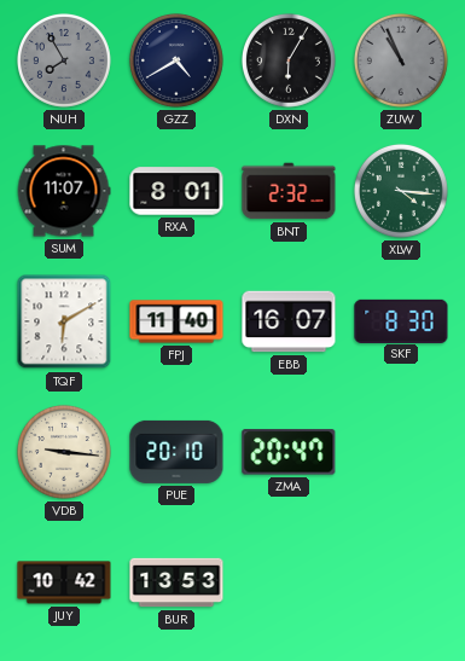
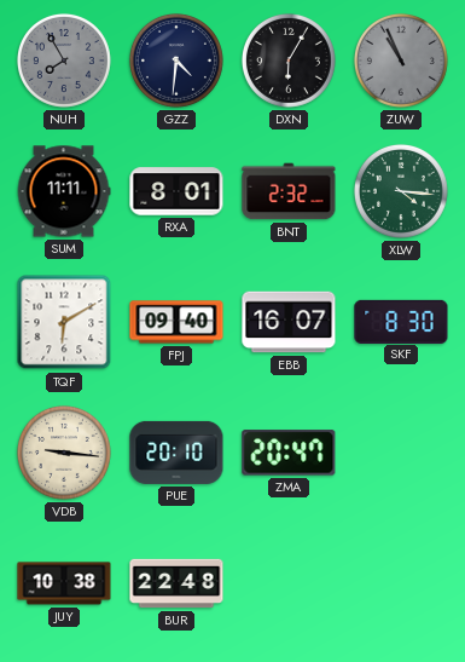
GZZ: 4:40 -> 4:31 (176, 61)
SUM: 11:07 -> 11:11 (64, 191)
FPJ: 11:40 -> 09:40 (176, 322)
JUY: 10:42 -> 10:38 (64, 583)
BUR: 13:53 -> 22:48 (176, 583)
